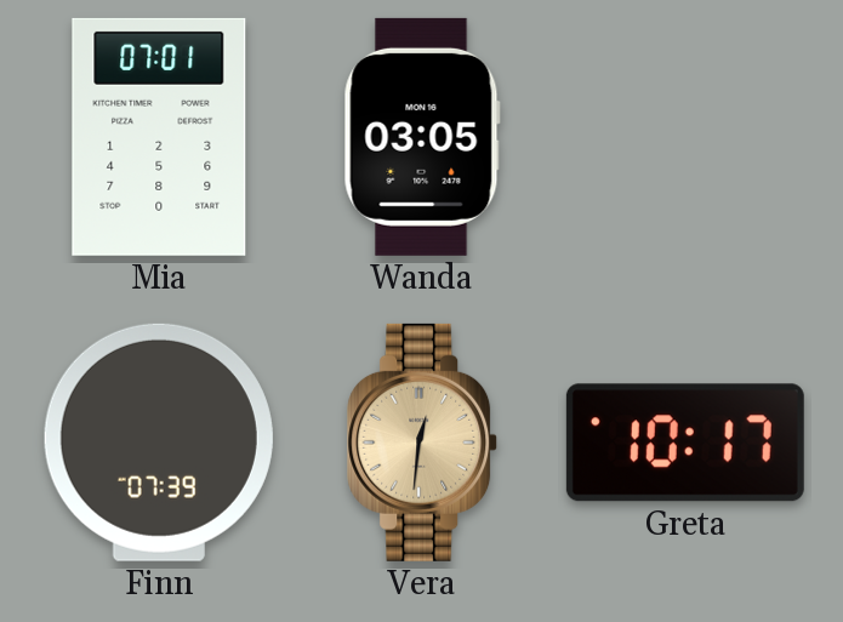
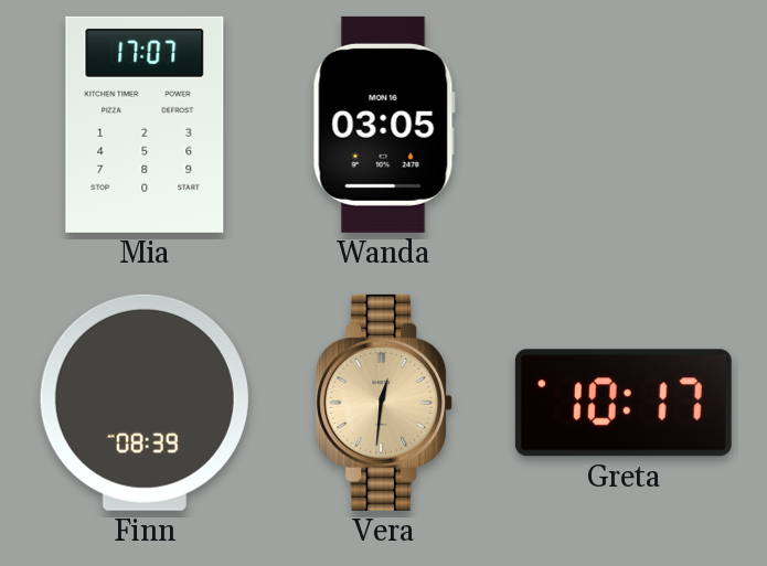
Mia: 07:01 -> 17:07 (145, 125)
Finn: 07:39 -> 08:39 (145, 403)
